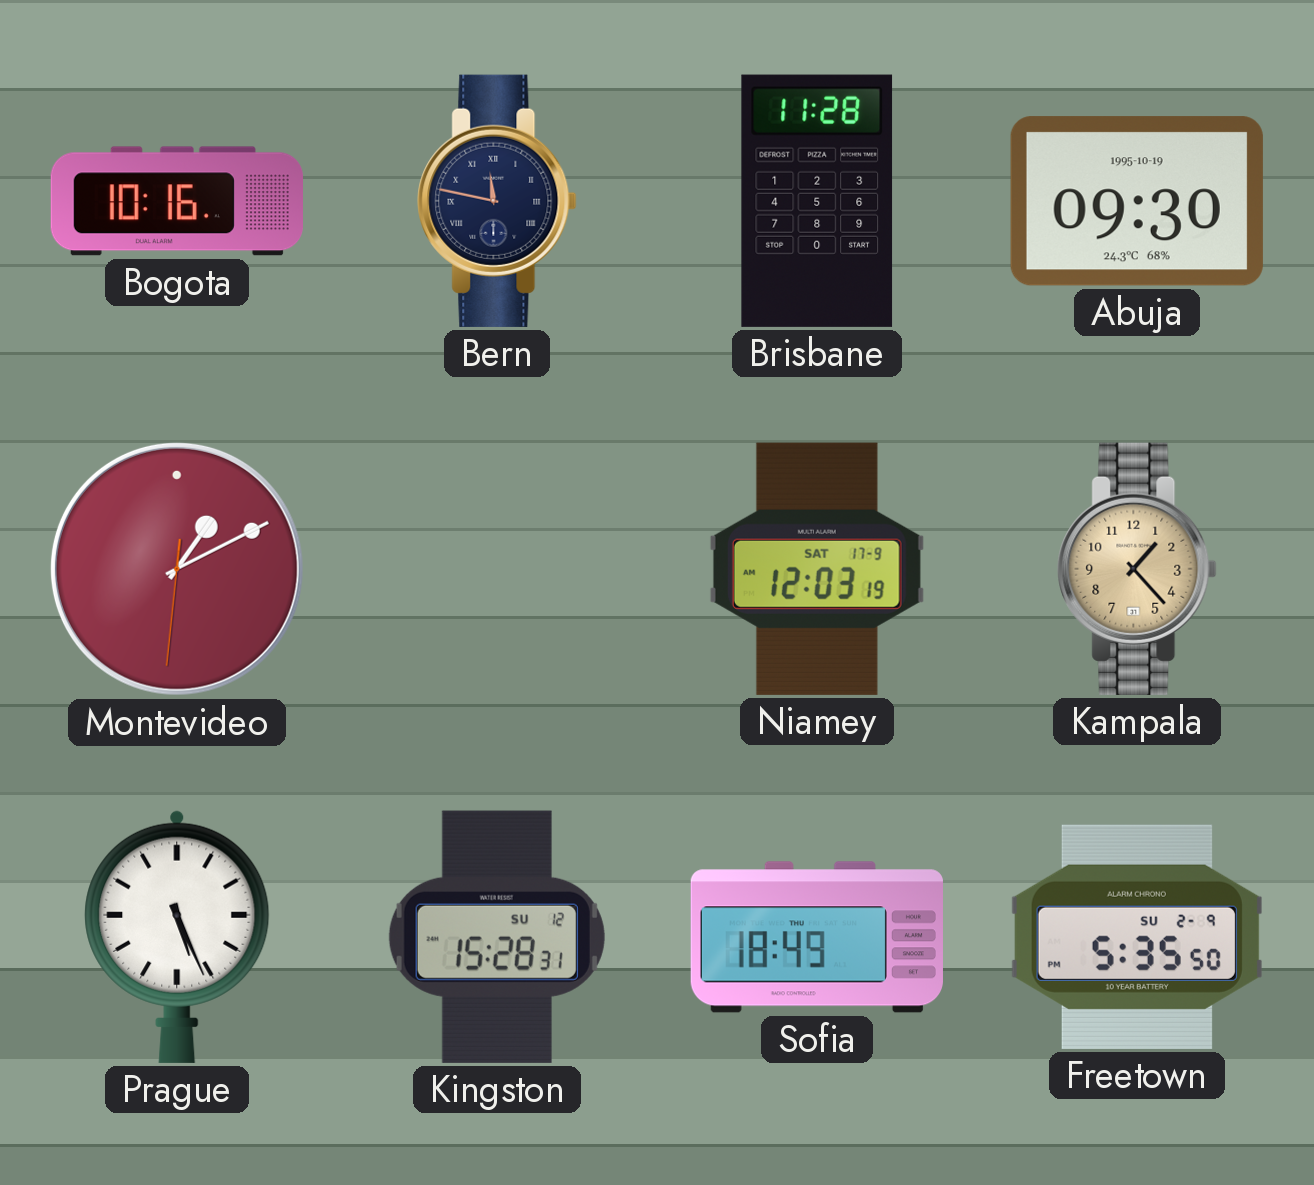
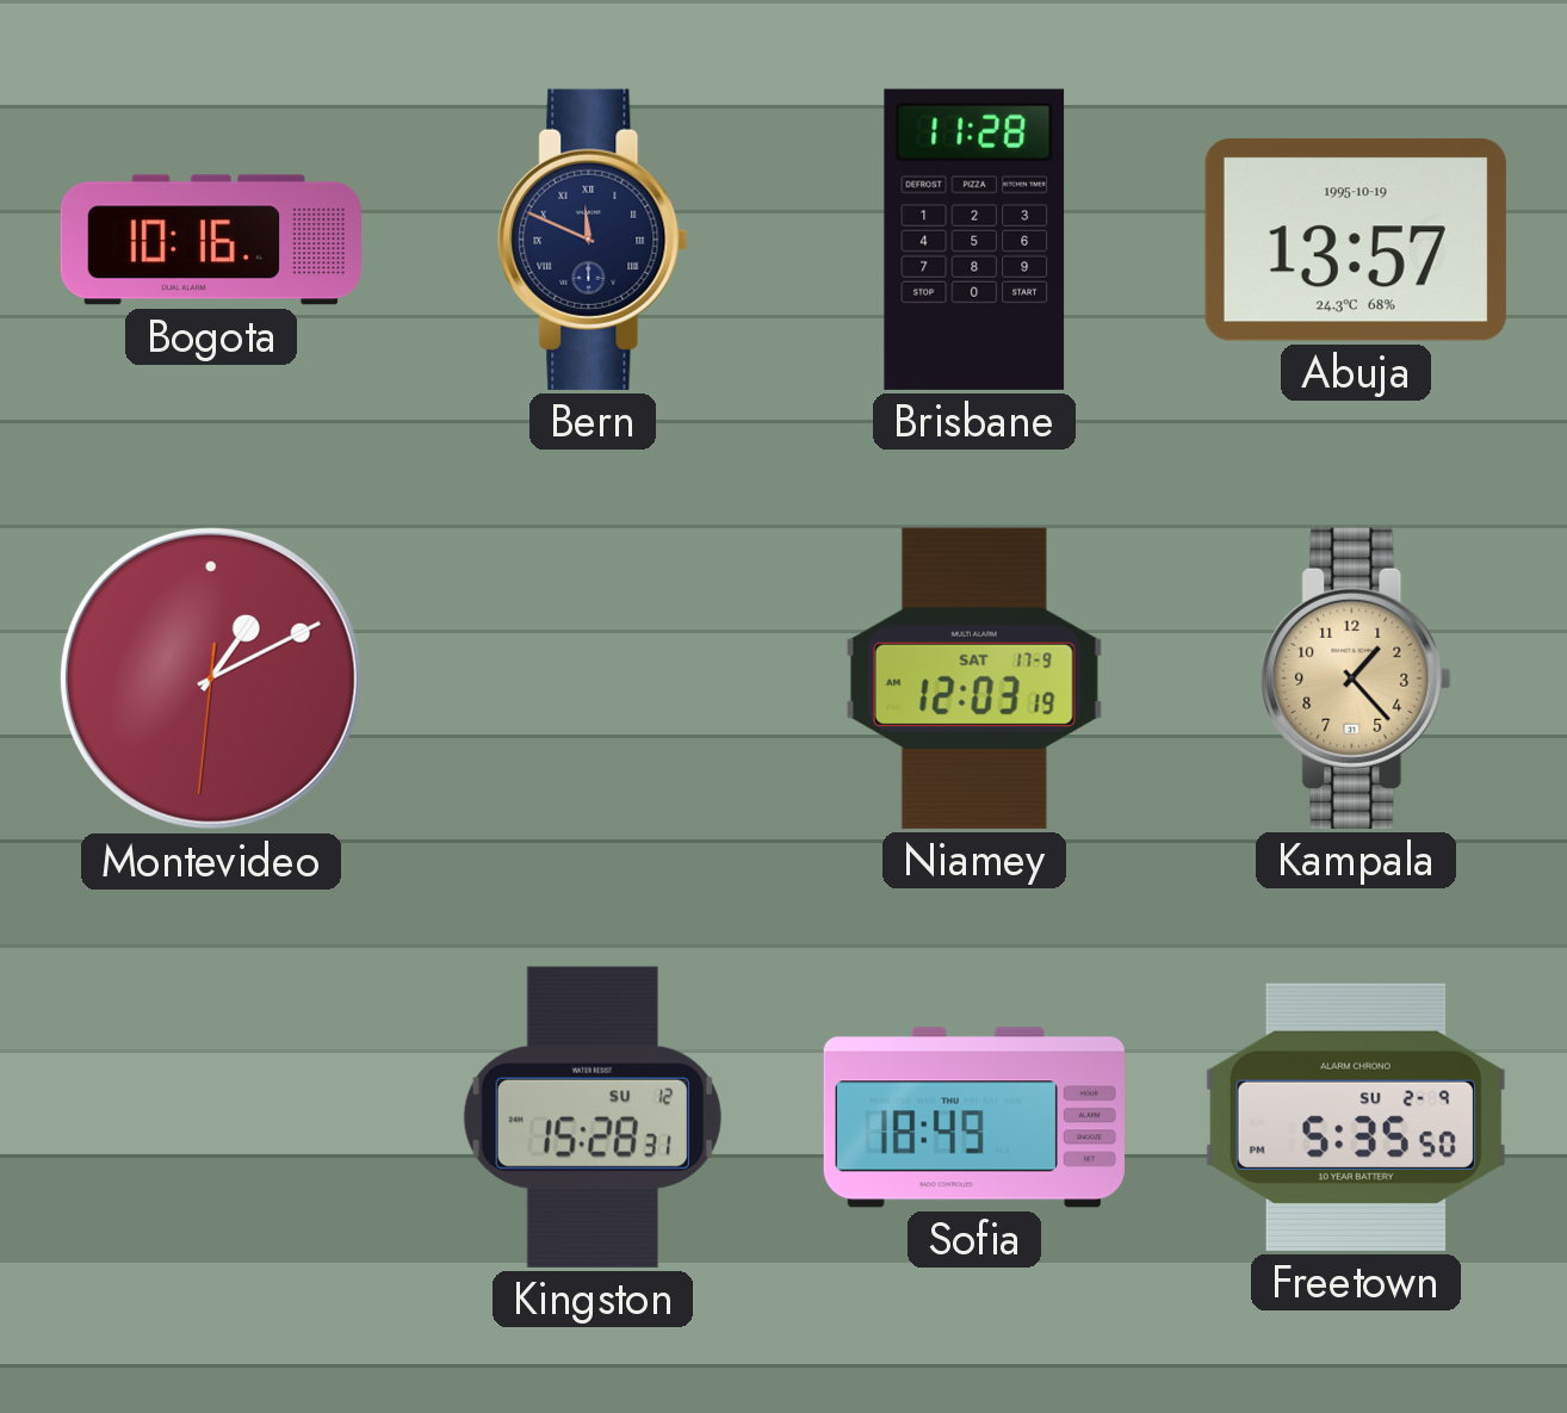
Bern: 11:47 -> 11:49 (593, 240)
Abuja: 09:30 -> 13:57 (1356, 240)
Prague: 5:26 -> none (177, 936)
